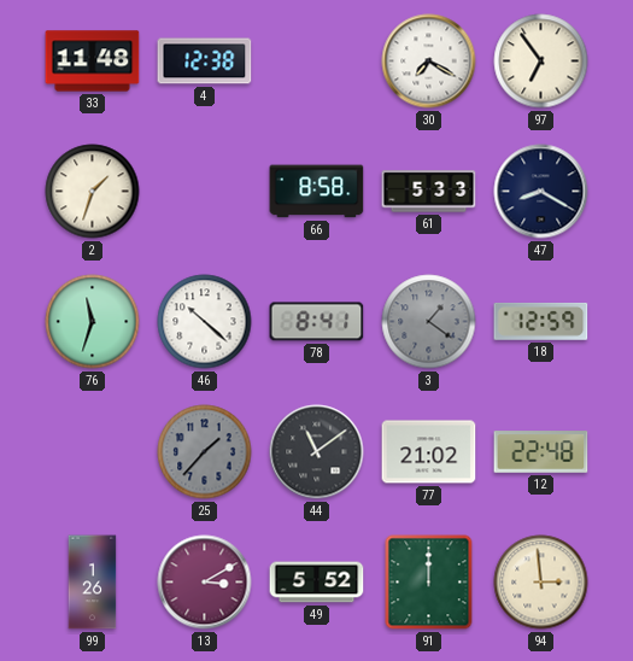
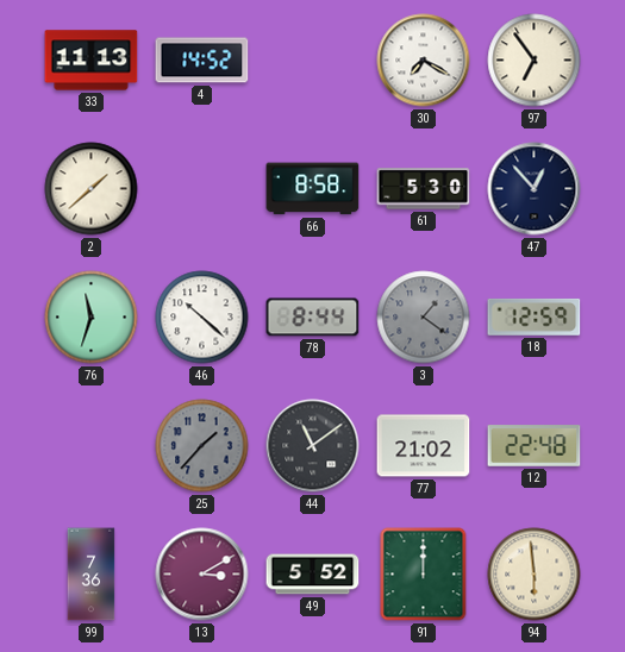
33: 11:48 -> 11:13 (92, 61)
4: 12:38 -> 14:52 (202, 61)
2: 1:33 -> 1:38 (92, 189)
61: 5:33 -> 5:30 (424, 189)
47: 8:20 -> 12:53 (535, 189)
78: 8:41 -> 8:44 (313, 318)
99: 1:26 -> 7:36 (92, 575)
94: 2:59 -> 5:59 (535, 575)
